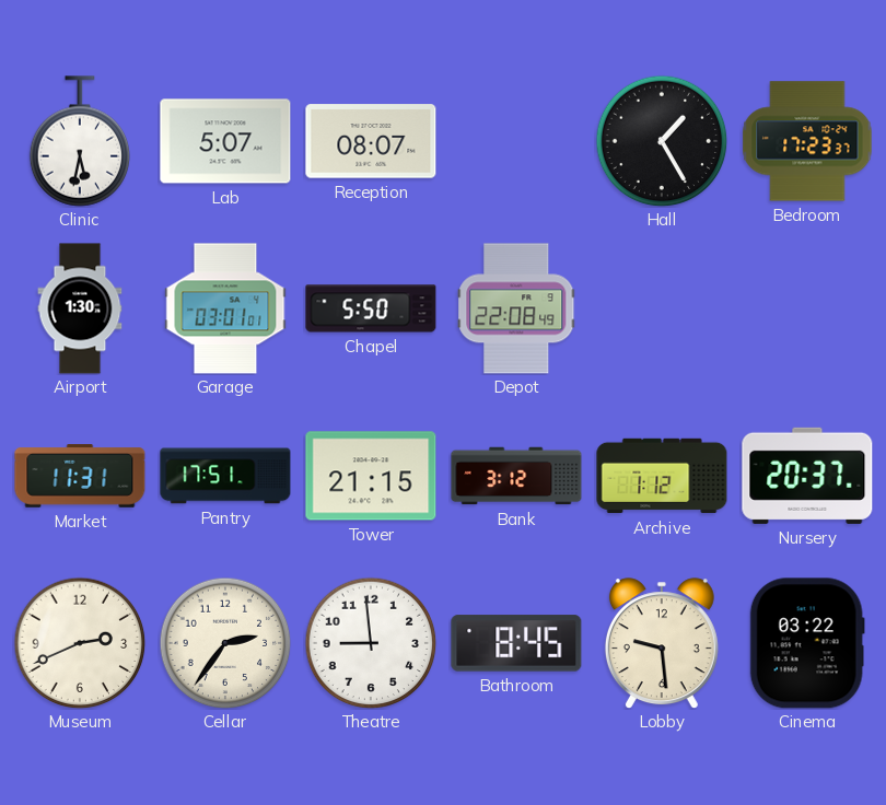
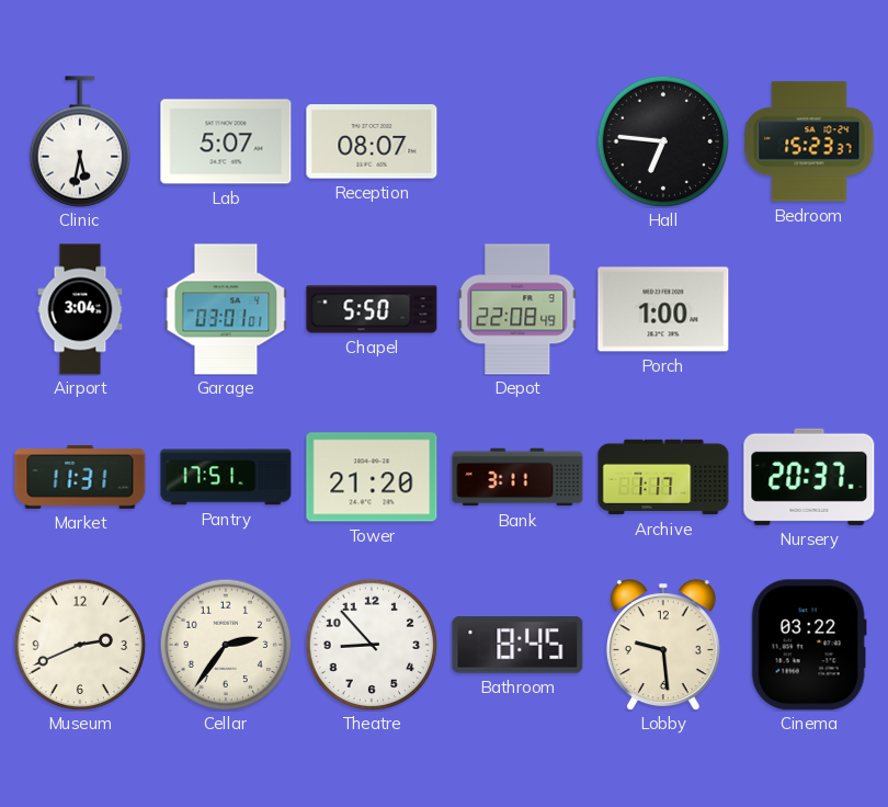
Hall: 1:25 -> 6:46 (663, 141)
Bedroom: 17:23 -> 15:23 (809, 141)
Airport: 1:30 -> 3:04 (80, 309)
Porch: none -> 1:00 (663, 309)
Tower: 21:15 -> 21:20 (372, 477)
Bank: 3:12 -> 3:11 (517, 477)
Archive: 1:12 -> 1:17 (663, 477)
Theatre: 8:59 -> 8:53 (372, 645)
